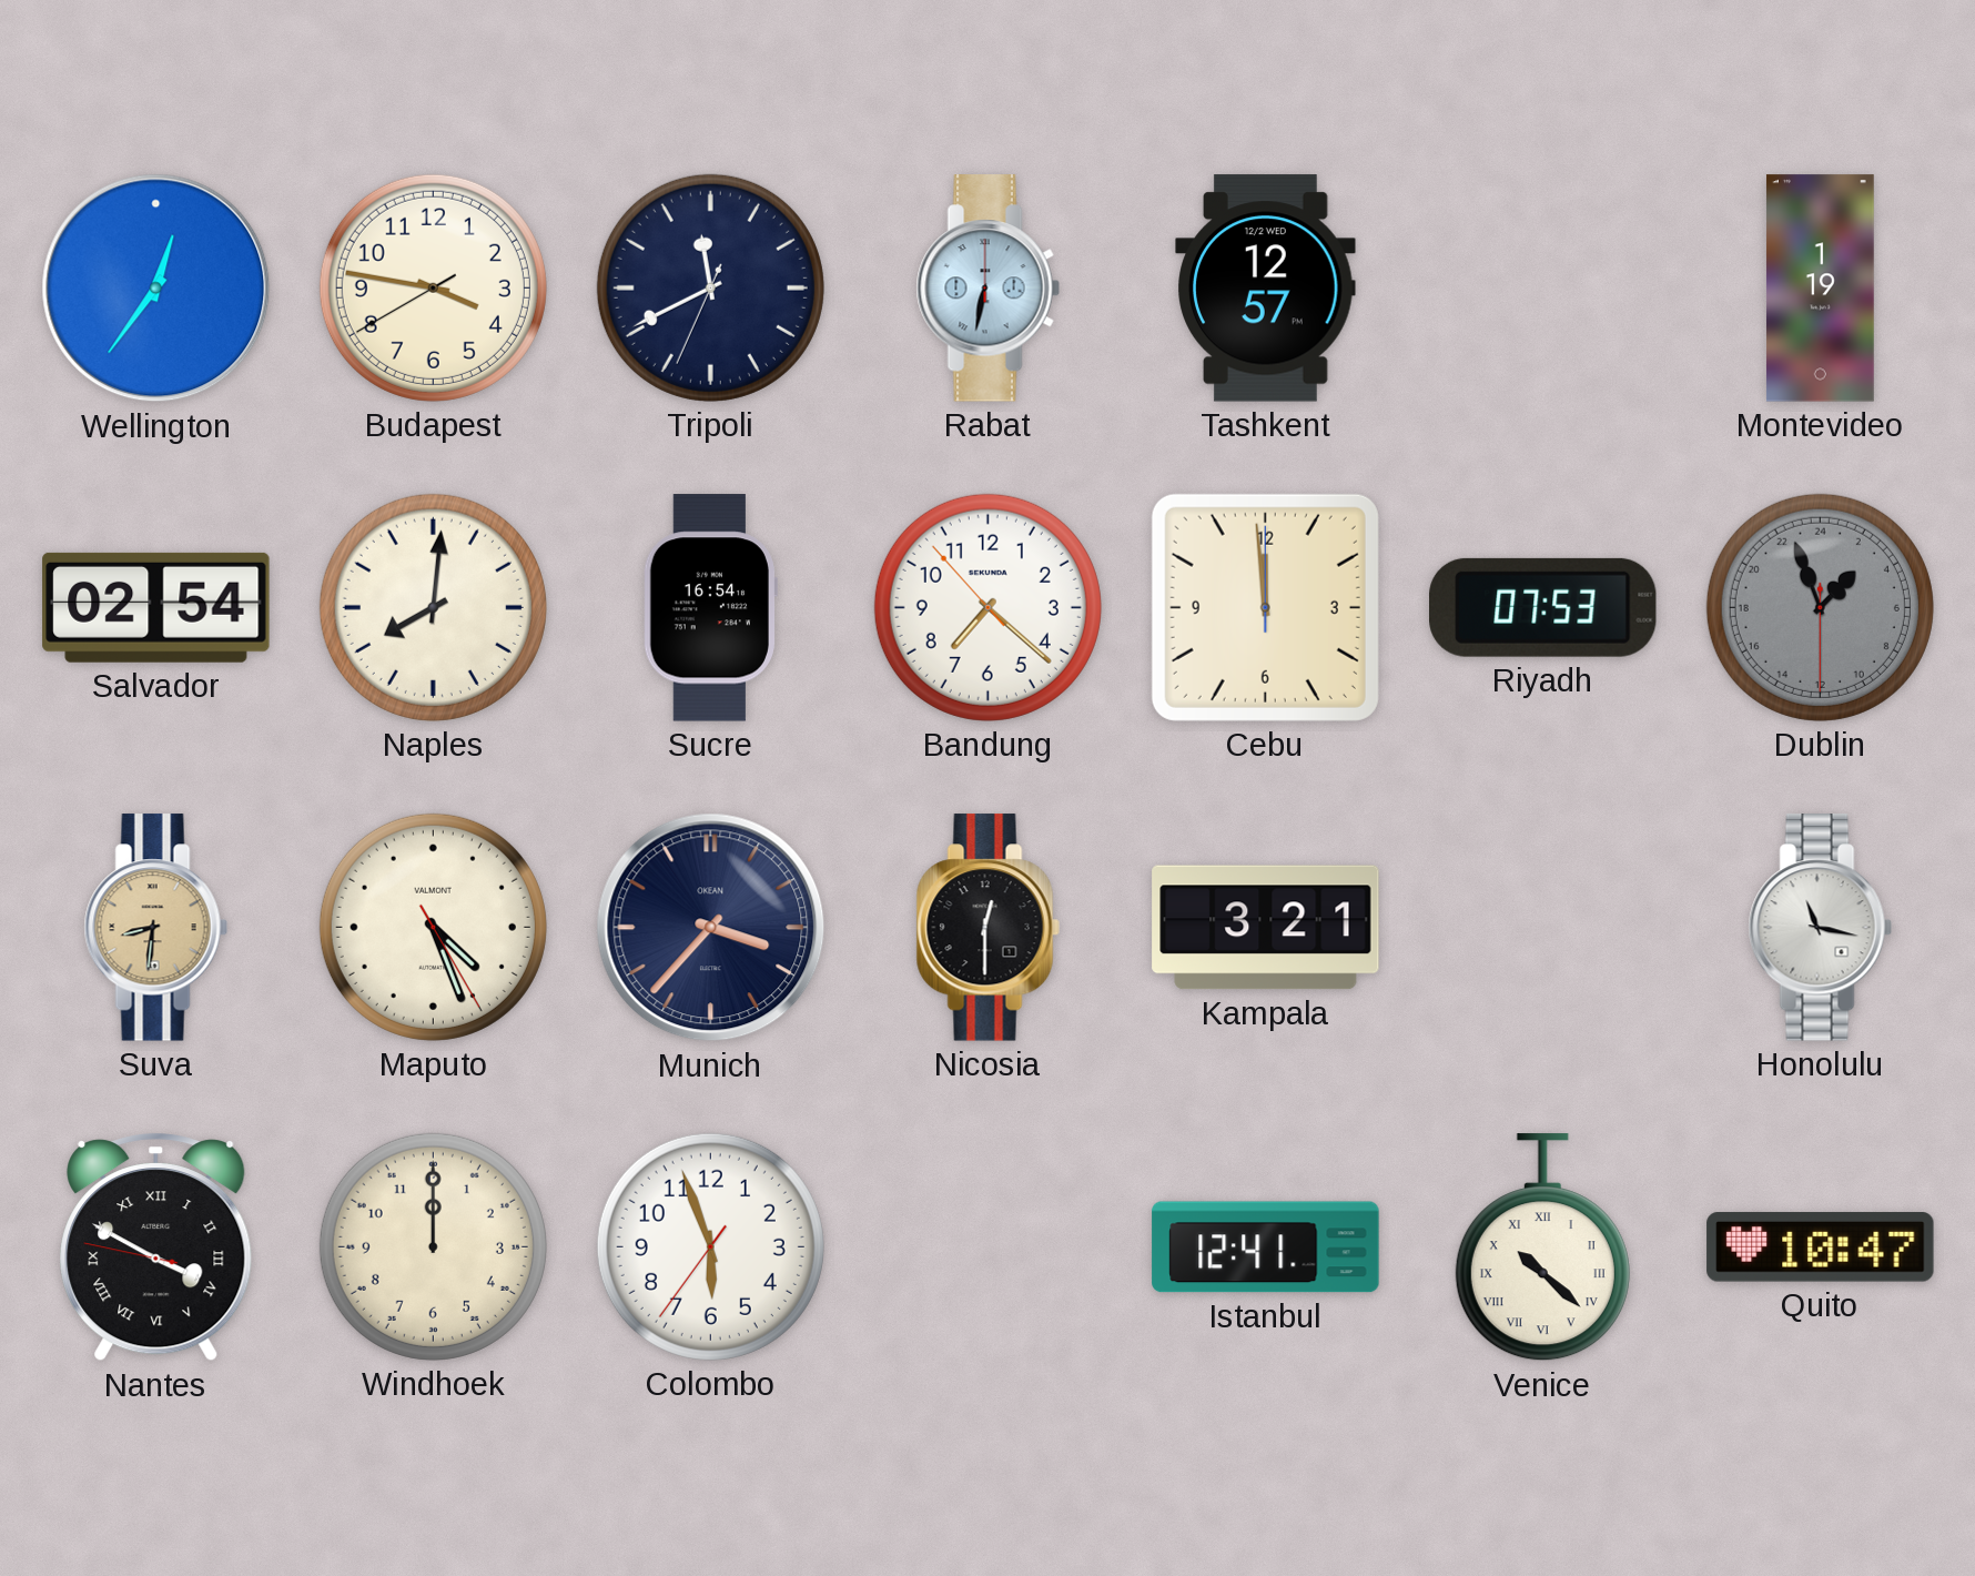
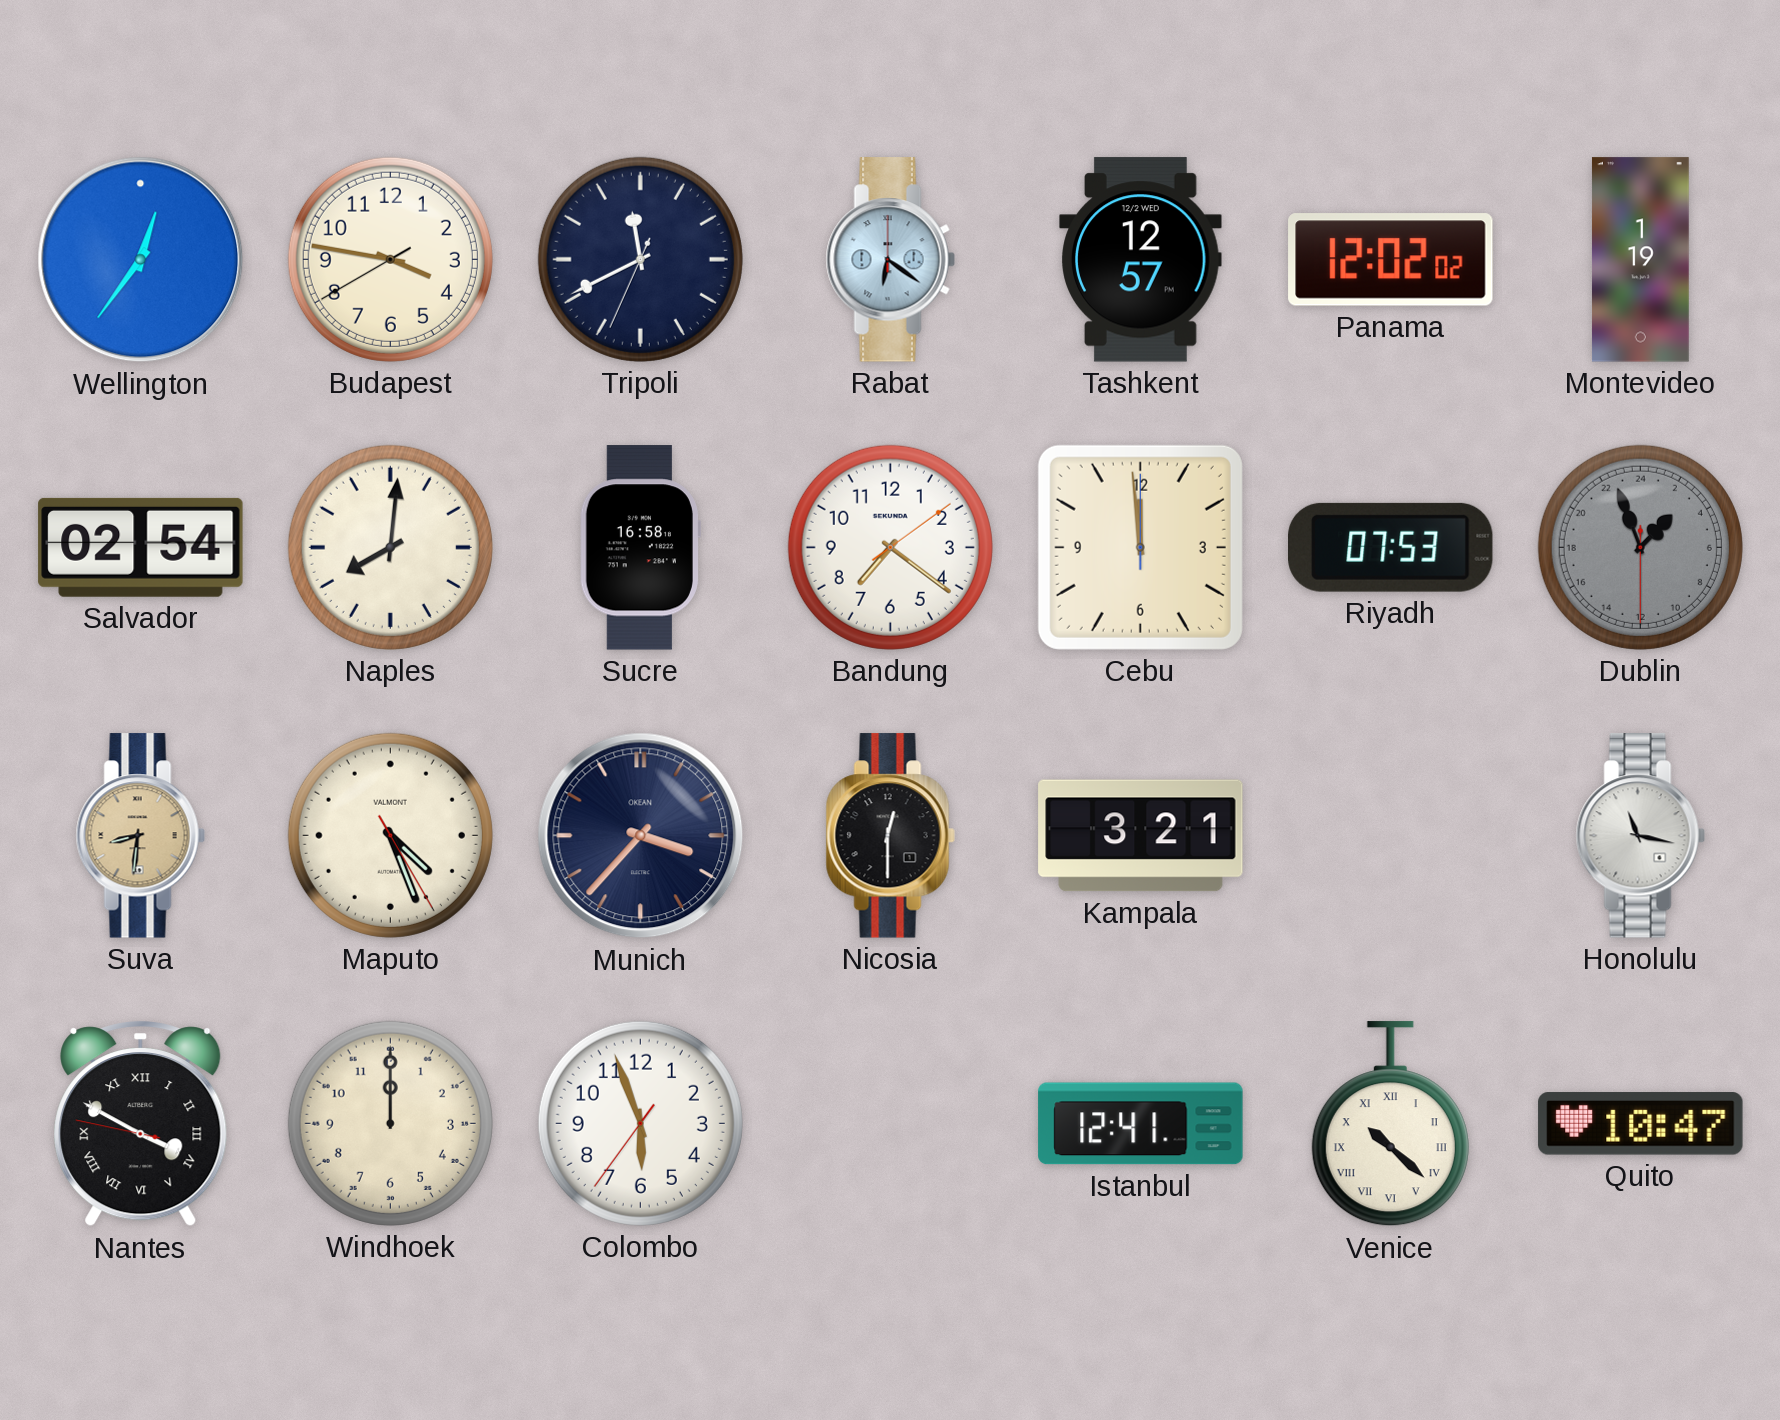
Rabat: 6:32 -> 6:21 (890, 260)
Panama: none -> 12:02 (1391, 260)
Sucre: 16:54 -> 16:58 (640, 548)
Bandung: 7:21:53 -> 7:21:09 (890, 547)
